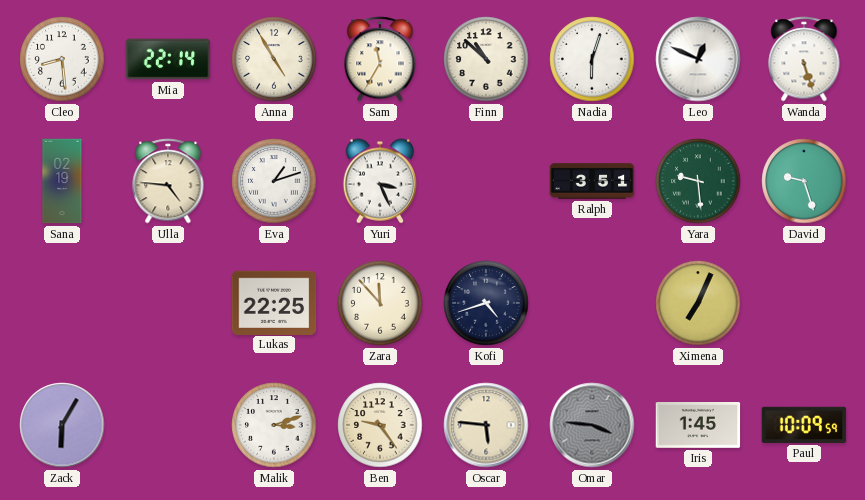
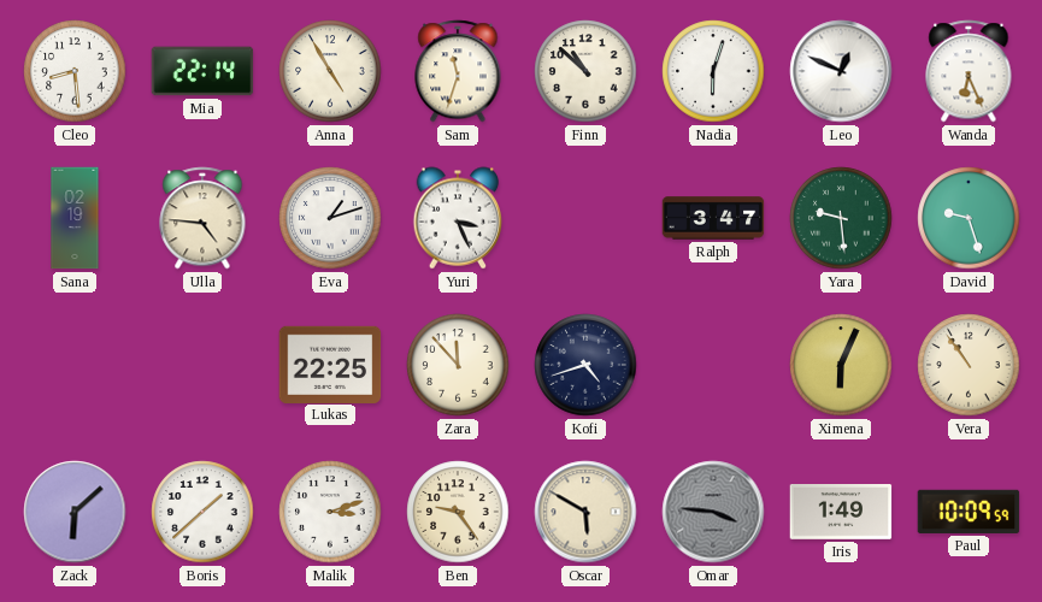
Sam: 11:35 -> 11:33 (458, 71)
Wanda: 5:27 -> 6:26 (969, 71)
Ralph: 3:51 -> 3:47 (713, 218)
Ximena: 7:04 -> 6:04 (841, 365)
Vera: none -> 10:54 (969, 365)
Zack: 6:05 -> 6:08 (75, 512)
Boris: none -> 1:38 (202, 512)
Oscar: 5:46 -> 5:50 (585, 512)
Iris: 1:45 -> 1:49 (841, 513)
